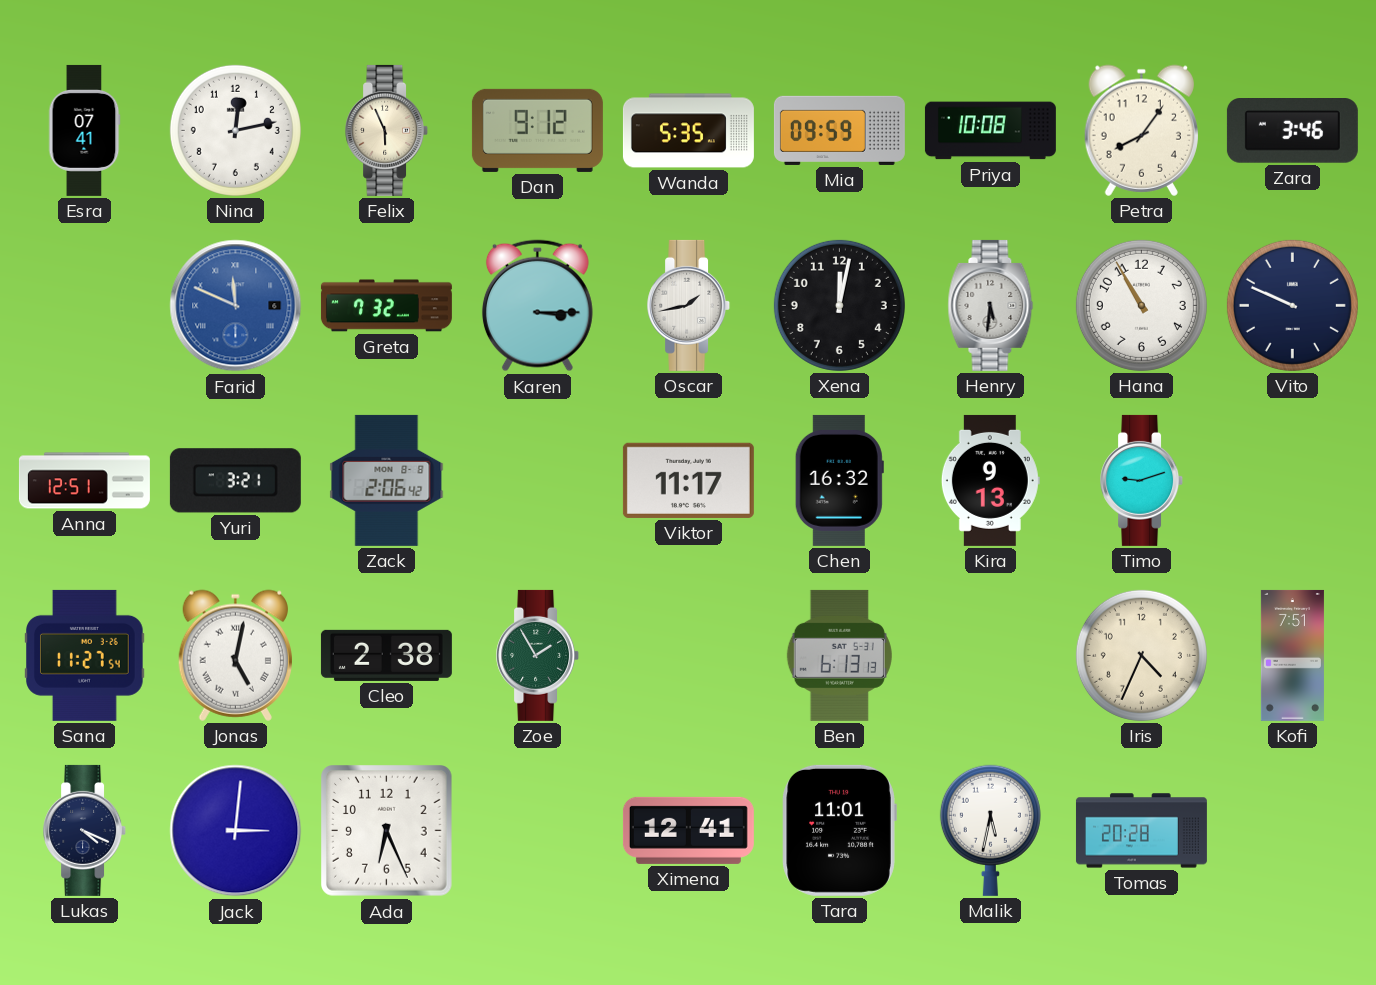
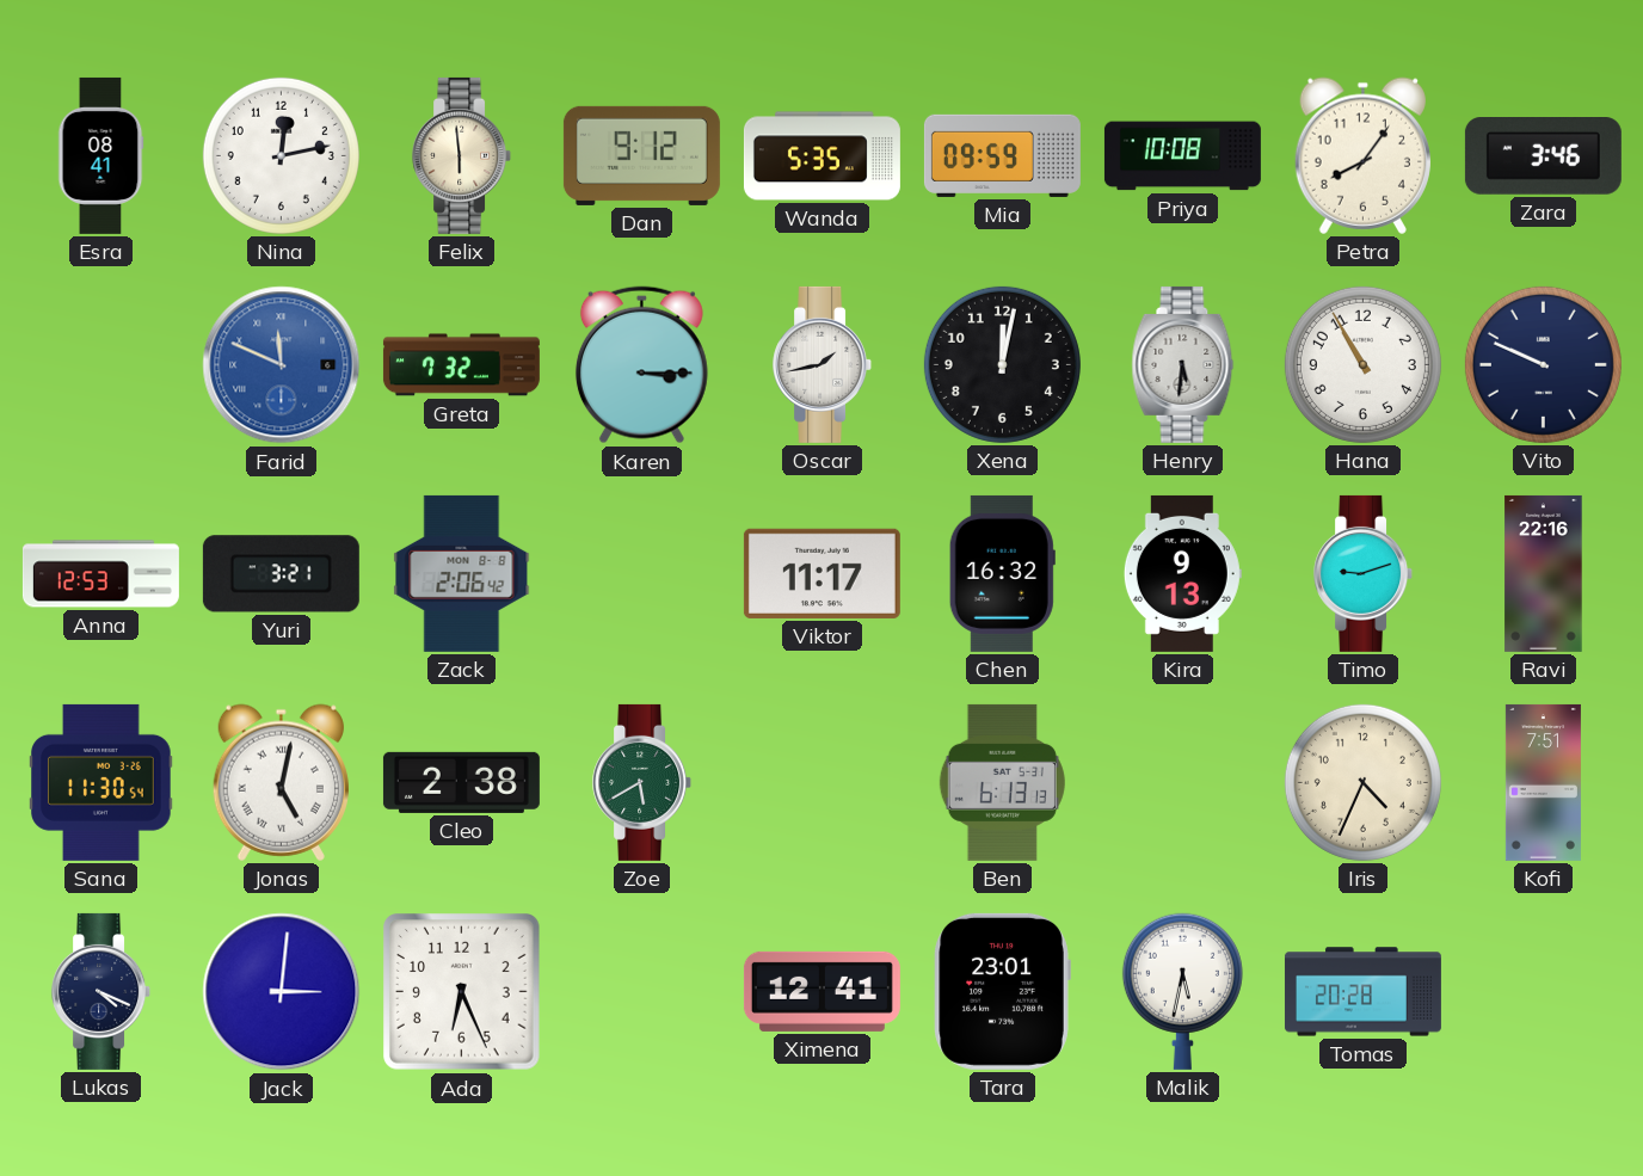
Esra: 07:41 -> 08:41 (100, 155)
Felix: 5:56 -> 5:59 (462, 155)
Anna: 12:51 -> 12:53 (100, 574)
Ravi: none -> 22:16 (1544, 573)
Sana: 11:27 -> 11:30 (101, 782)
Zoe: 1:55 -> 5:40 (642, 782)
Tara: 11:01 -> 23:01 (1002, 991)
